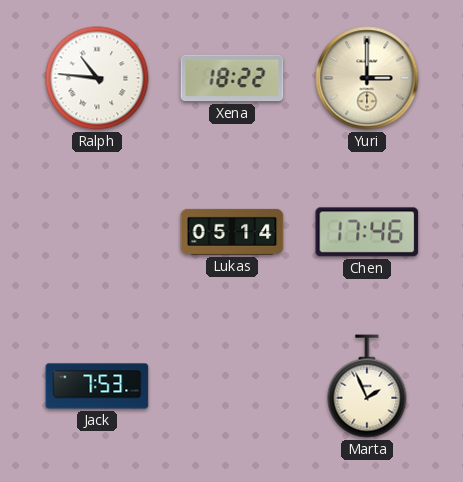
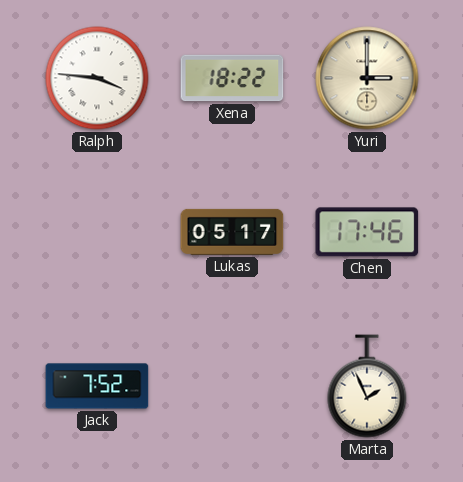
Ralph: 10:46 -> 3:46 (97, 78)
Lukas: 05:14 -> 05:17 (232, 232)
Jack: 7:53 -> 7:52 (97, 386)
